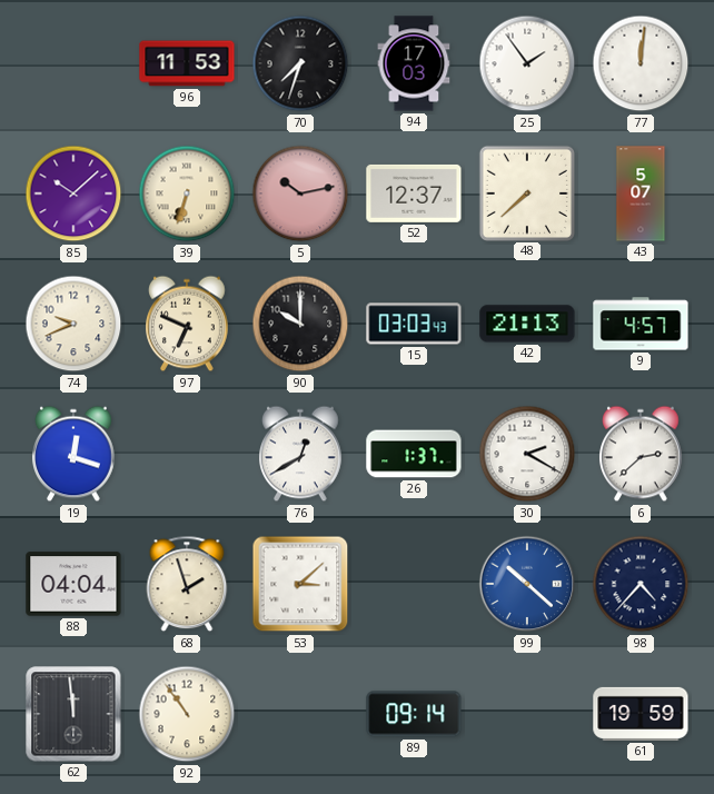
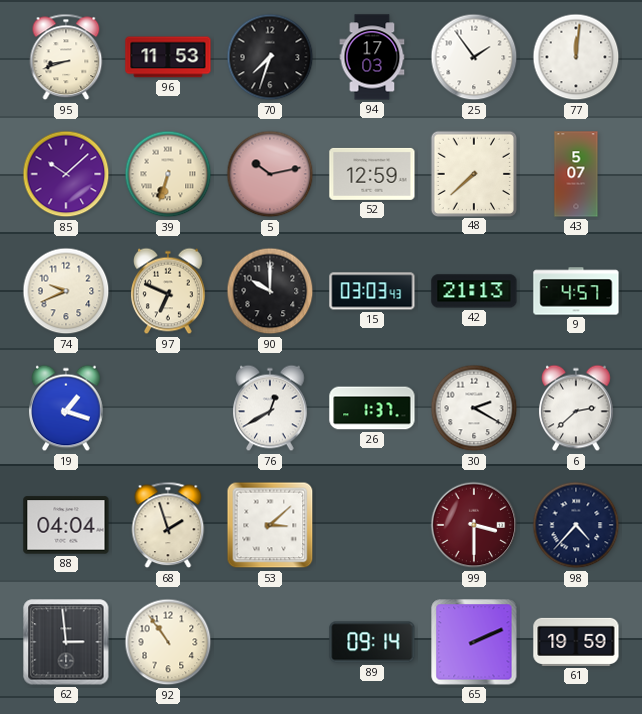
95: none -> 8:42 (66, 57)
52: 12:37 -> 12:59 (372, 174)
19: 12:18 -> 1:18 (67, 408)
99: 10:22 -> 3:30 (474, 525)
99 dial: blue -> burgundy (474, 525)
62: 11:59 -> 2:59 (66, 642)
65: none -> 2:11 (474, 642)
